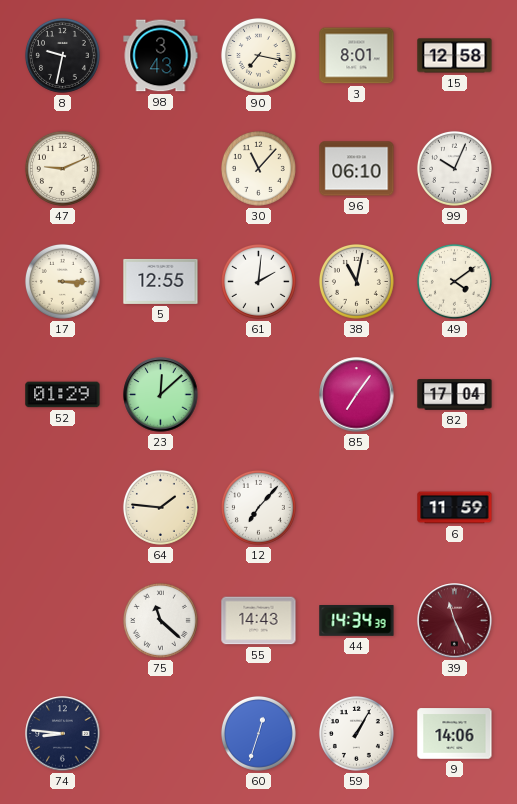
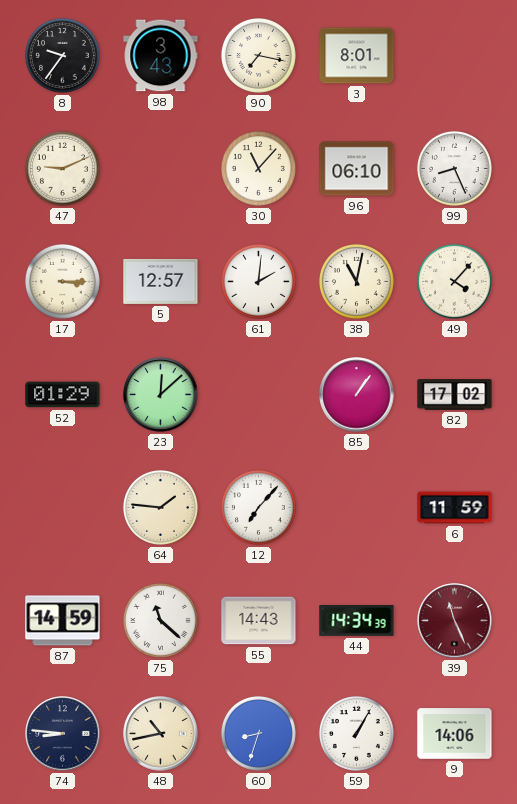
8: 9:32 -> 9:36 (62, 55)
15: 12:58 -> none (455, 56)
99: 10:04 -> 8:26 (454, 168)
5: 12:55 -> 12:57 (161, 281)
49: 4:09 -> 4:07 (454, 281)
85: 7:06 -> 1:06 (357, 395)
82: 17:04 -> 17:02 (455, 395)
87: none -> 14:59 (63, 621)
48: none -> 10:43 (161, 734)
60: 12:33 -> 8:33 (258, 733)
